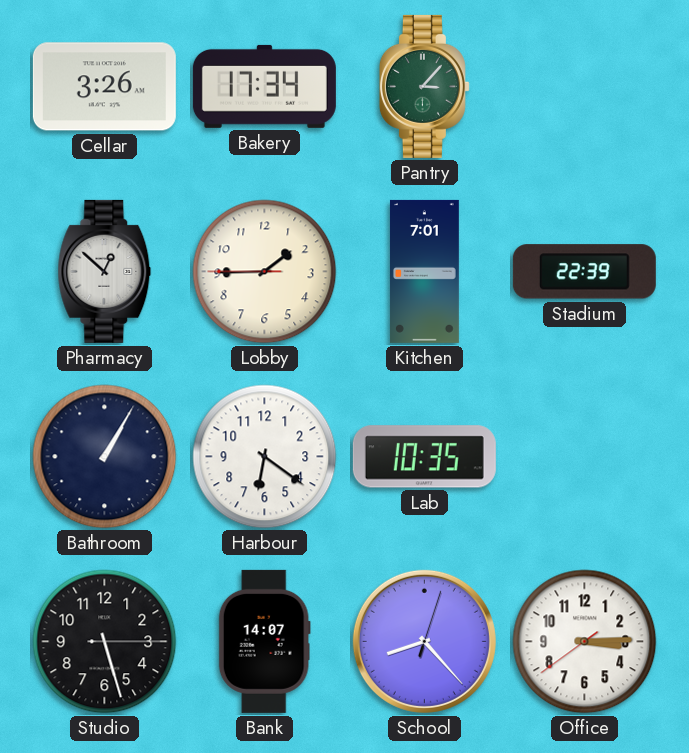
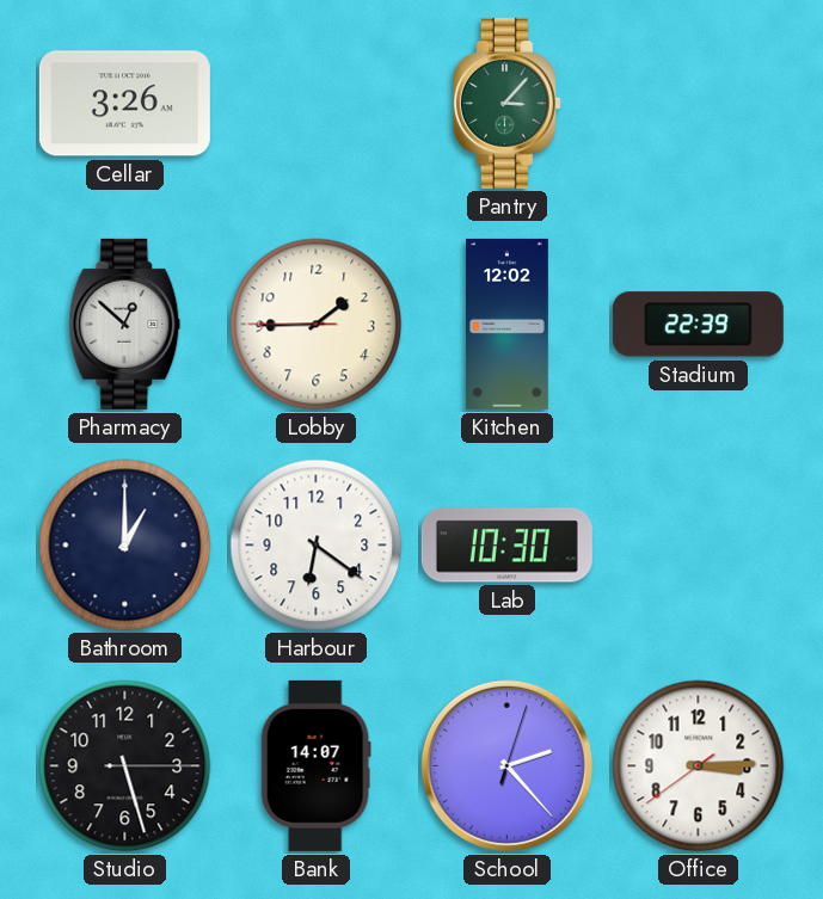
Bakery: 17:34 -> none (264, 86)
Kitchen: 7:01 -> 12:02 (506, 324)
Bathroom: 1:05 -> 1:00 (125, 546)
Lab: 10:35 -> 10:30 (506, 546)
School: 8:23 -> 2:23 (506, 765)
